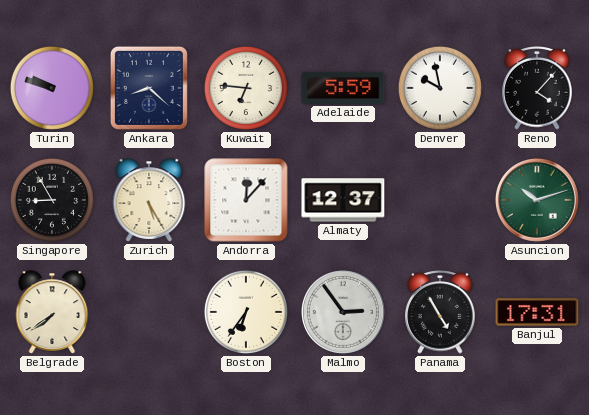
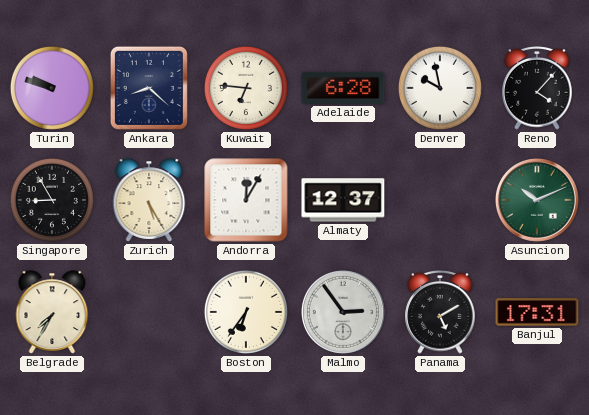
Adelaide: 5:59 -> 6:28 (343, 88)
Andorra: 12:07 -> 12:05 (246, 200)
Asuncion: 10:12 -> 10:11 (537, 200)
Belgrade: 7:39 -> 7:35 (52, 312)
Panama: 4:55 -> 5:10 (440, 313)
